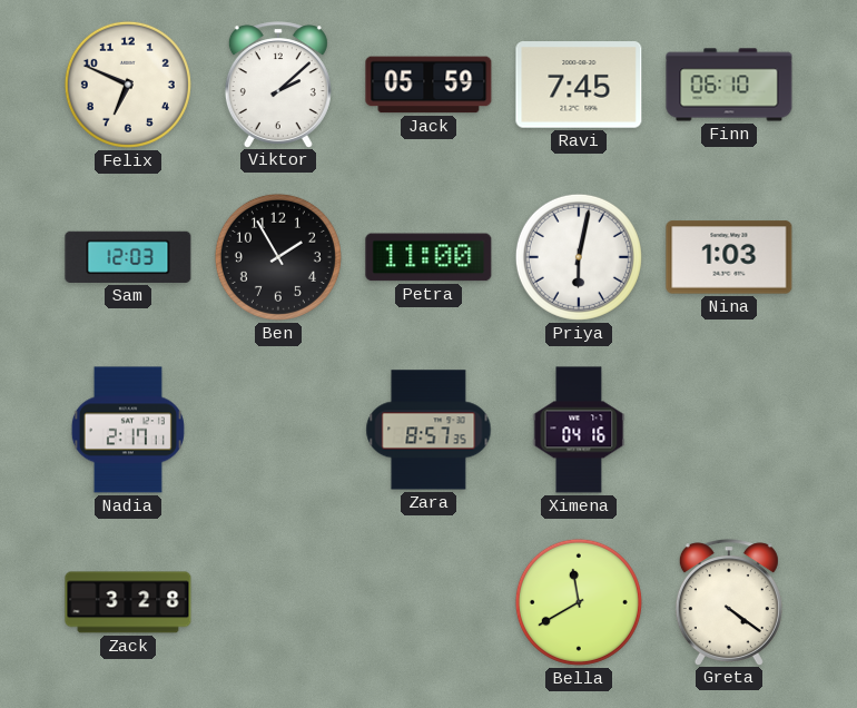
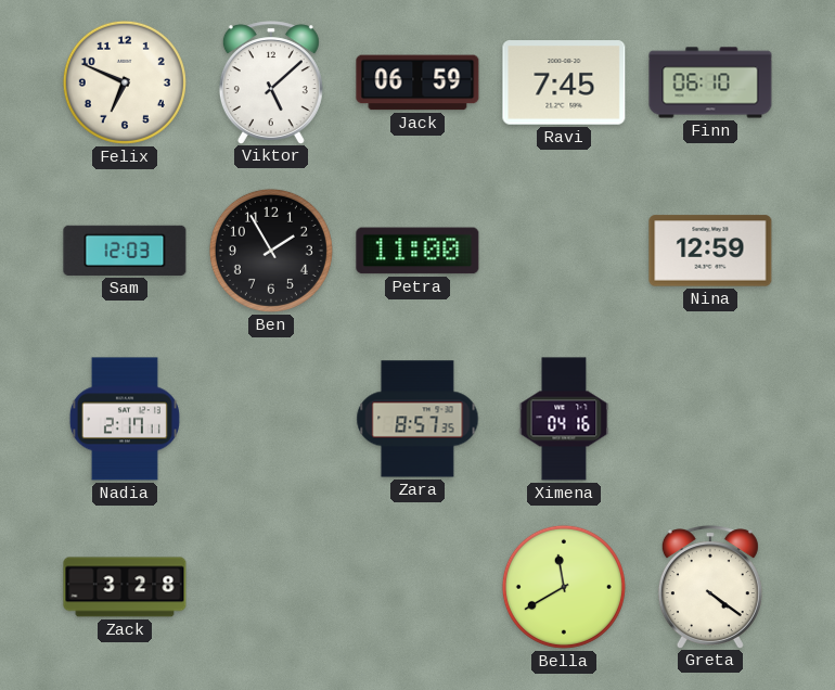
Viktor: 2:08 -> 5:08 (271, 82)
Jack: 05:59 -> 06:59 (418, 82)
Priya: 6:02 -> none (579, 257)
Nina: 1:03 -> 12:59 (710, 251)
